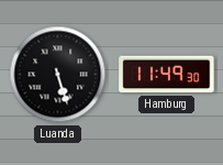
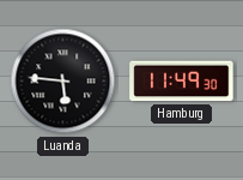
Luanda: 5:27 -> 5:46 (63, 82)
